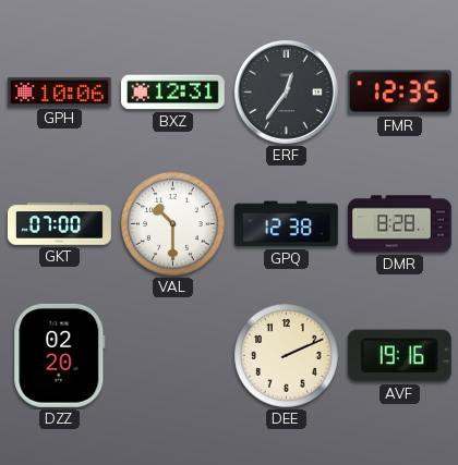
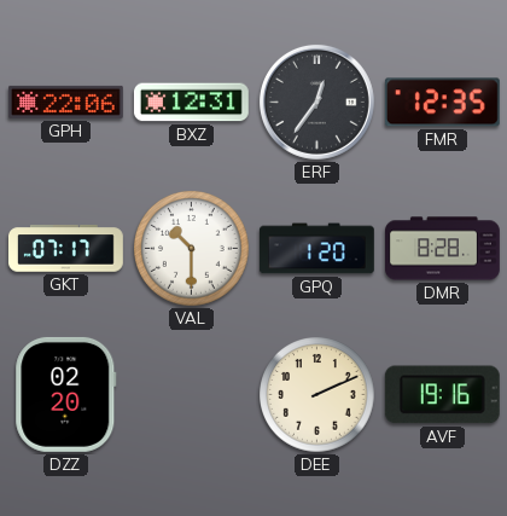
GPH: 10:06 -> 22:06 (65, 102)
GKT: 07:00 -> 07:17 (65, 249)
GPQ: 12:38 -> 1:20 (316, 249)
